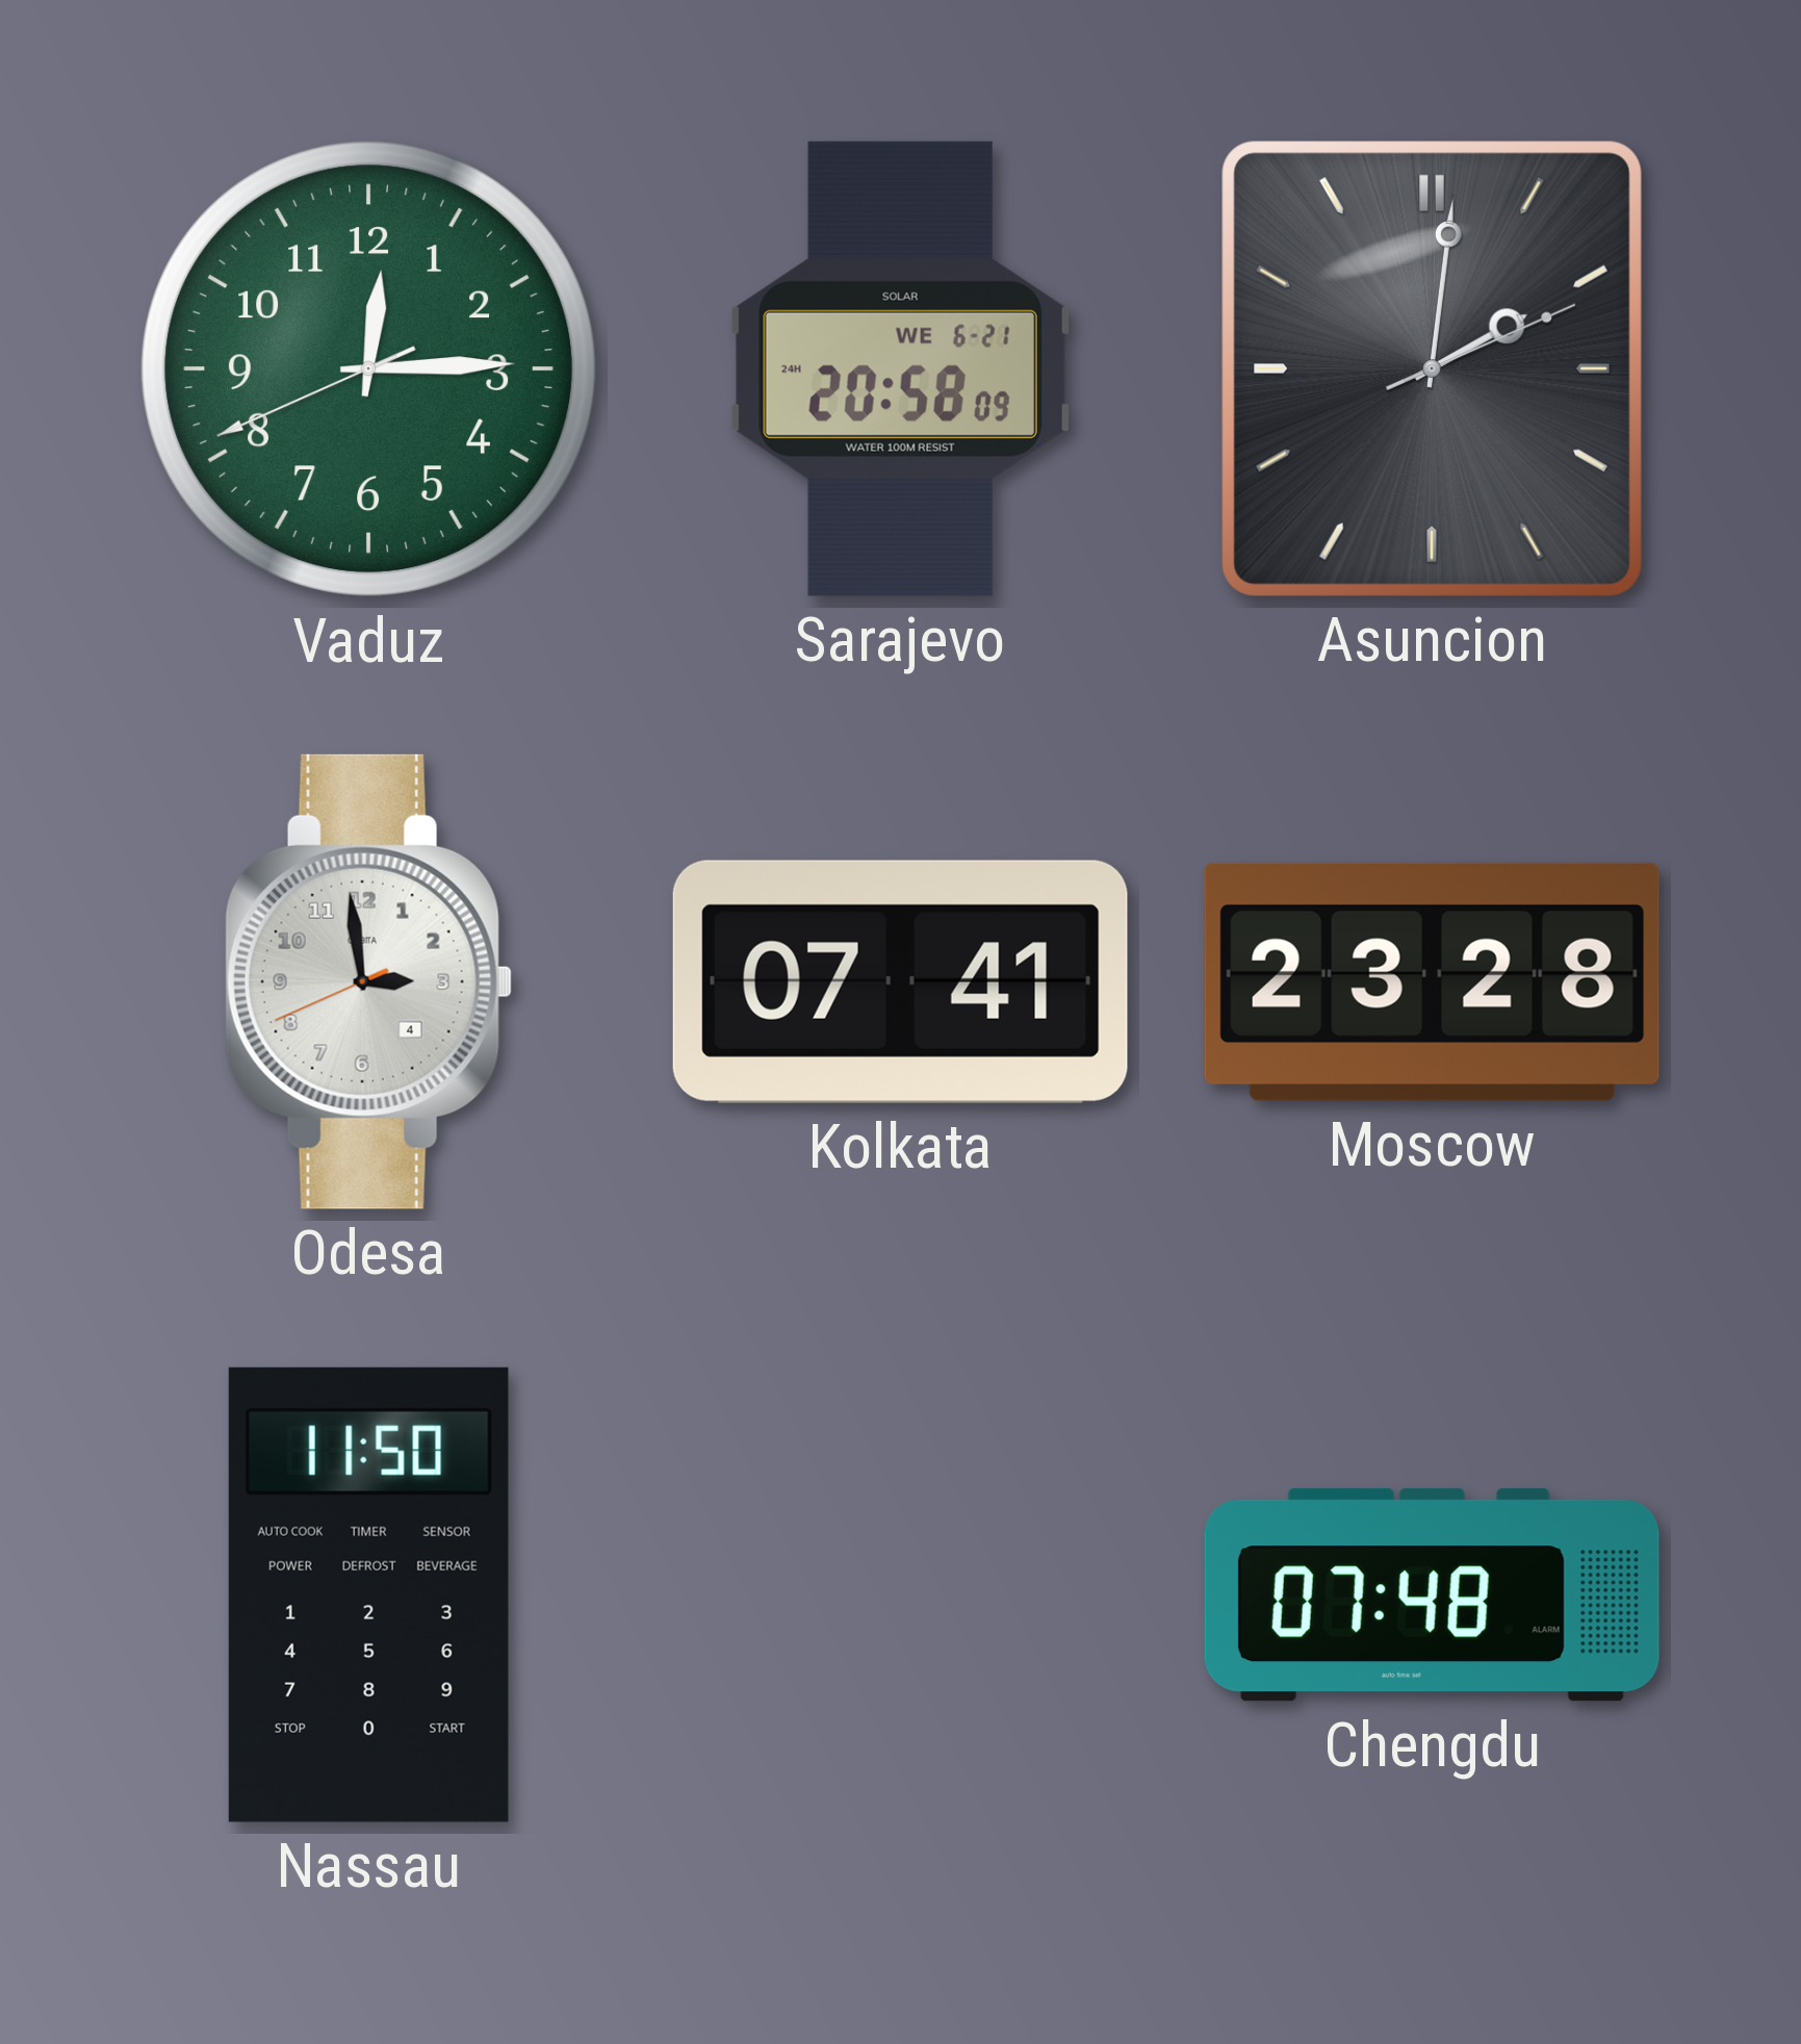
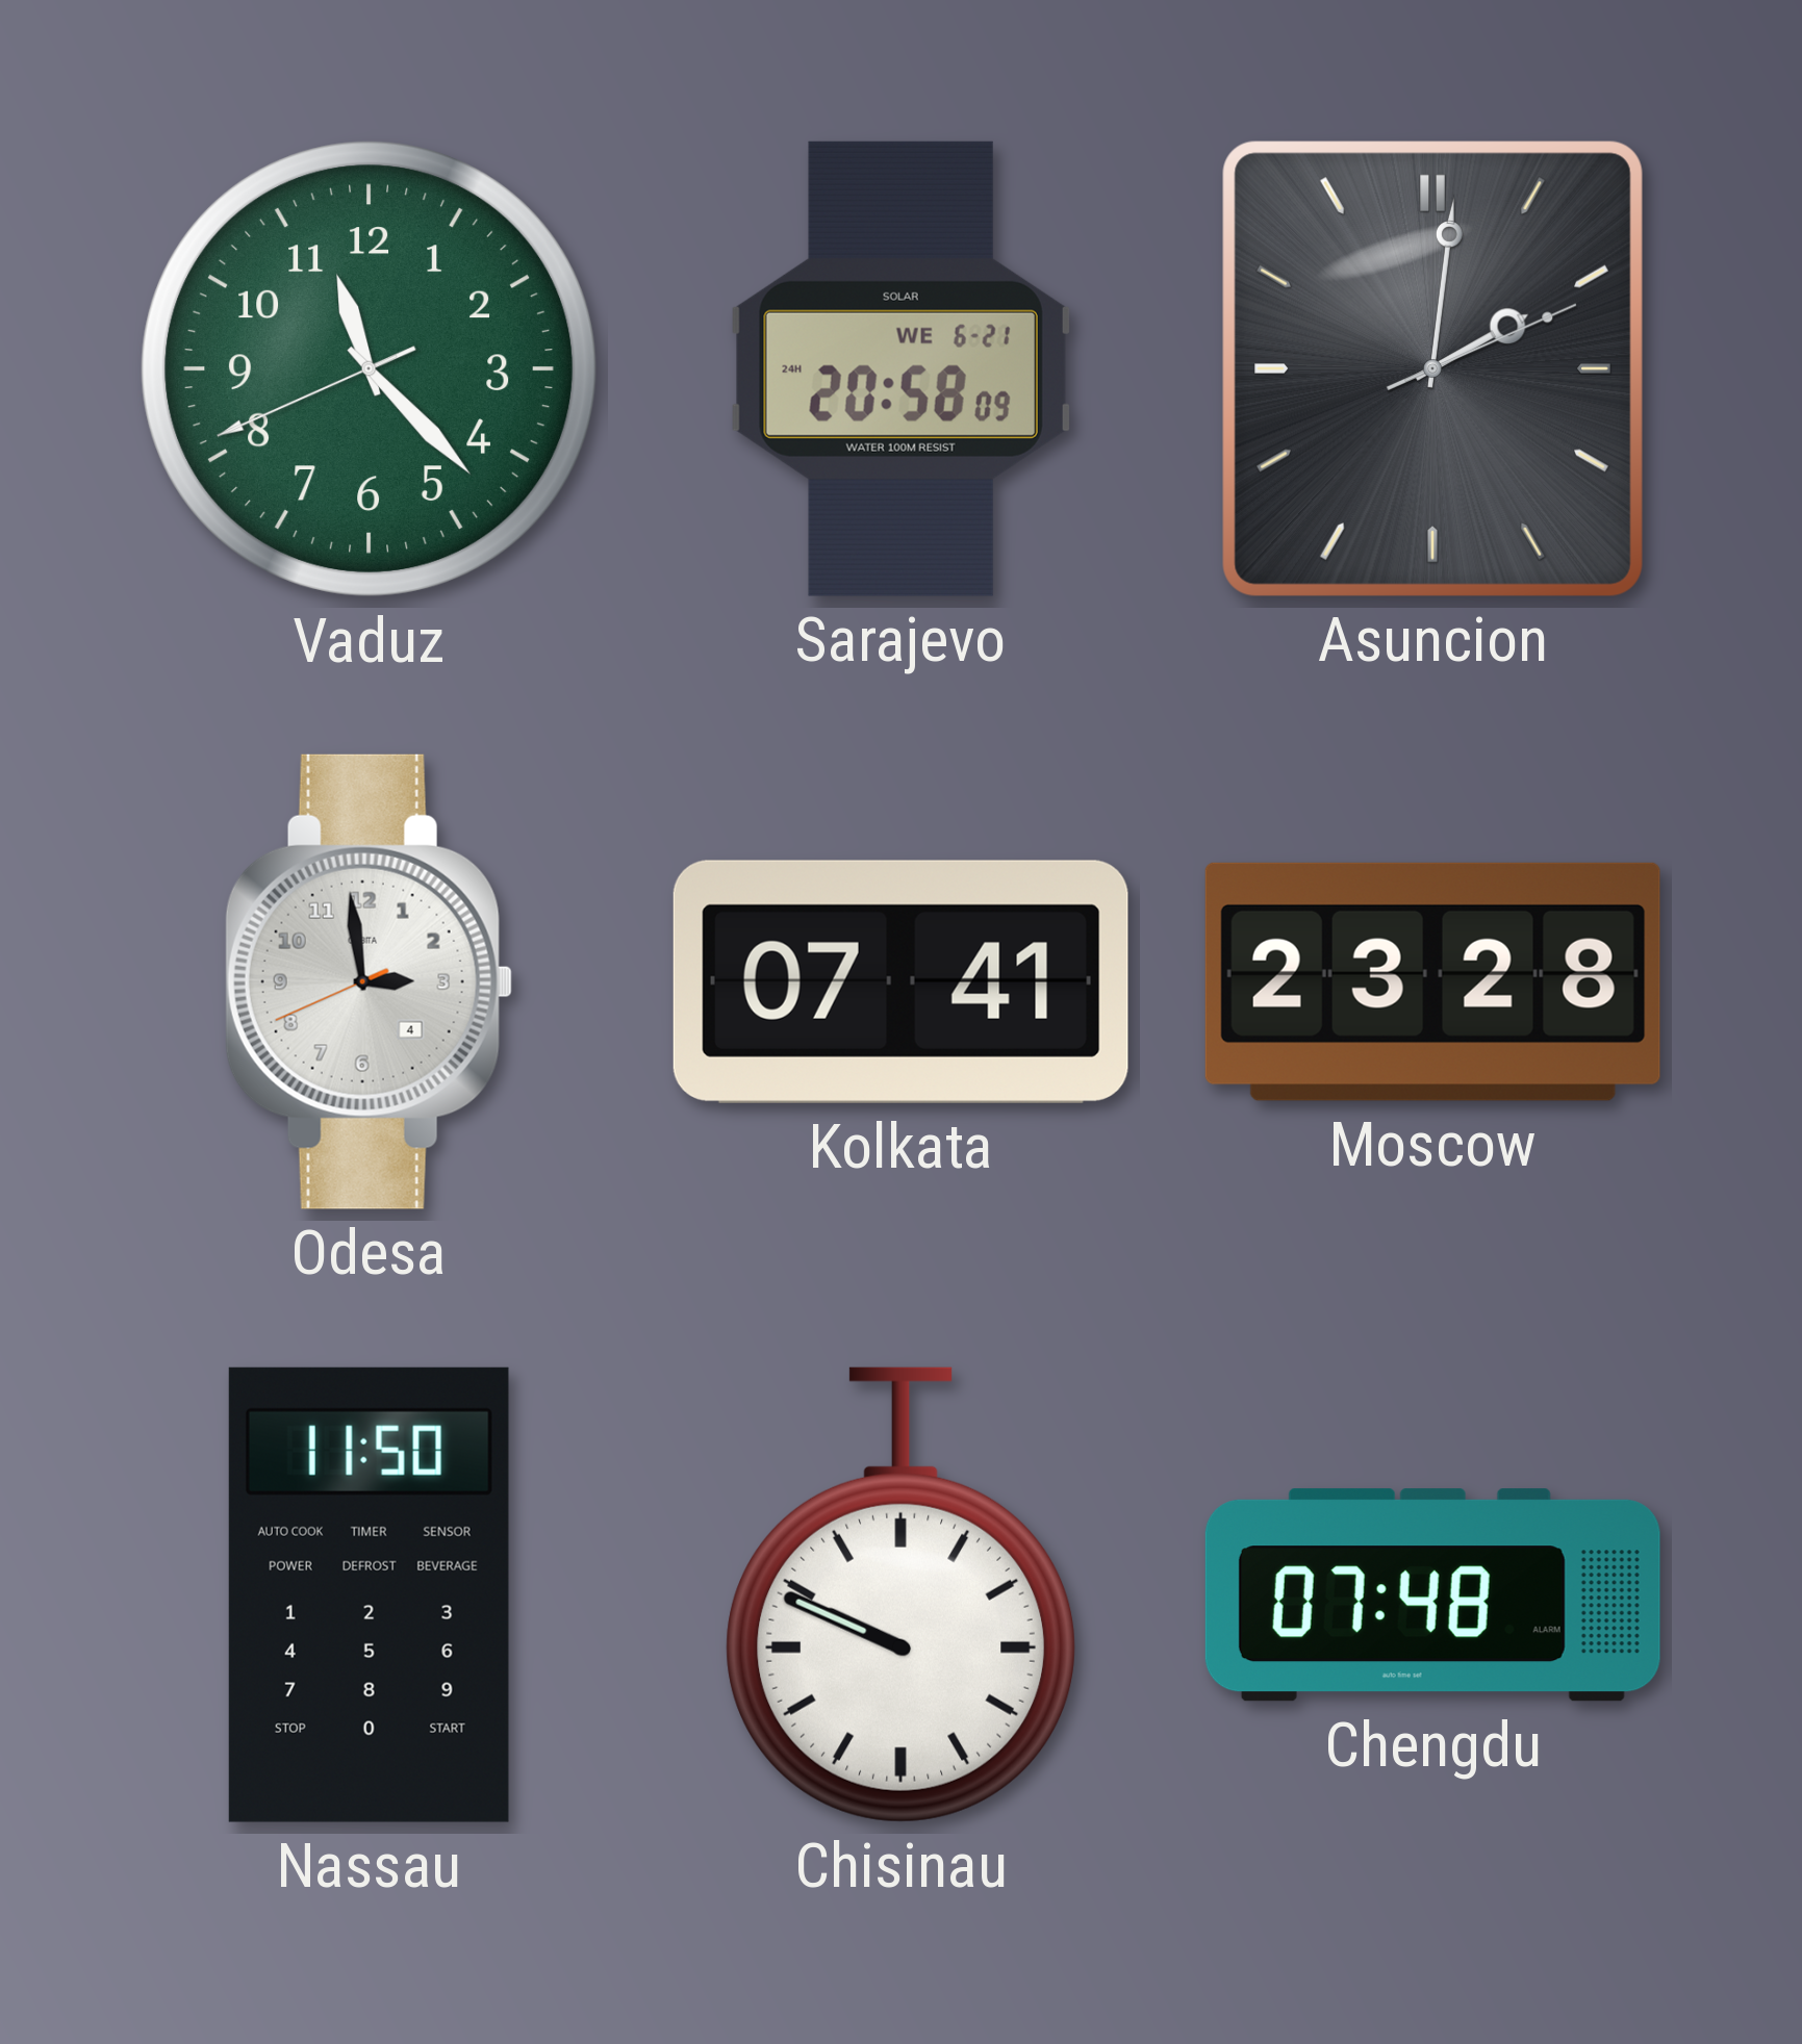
Vaduz: 12:14 -> 11:22 (370, 369)
Chisinau: none -> 9:49 (902, 1594)
